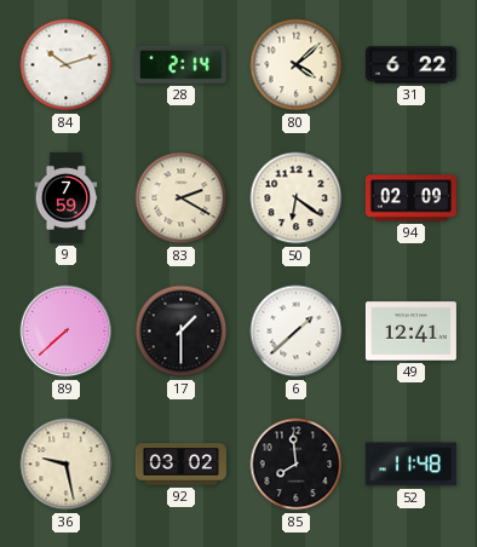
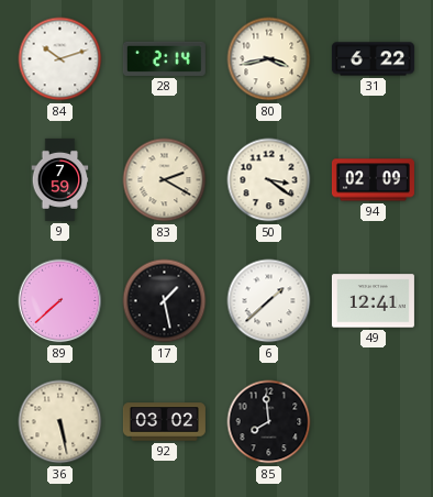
80: 4:08 -> 3:43 (269, 59)
50: 6:21 -> 3:21 (269, 180)
17: 1:30 -> 1:28 (165, 301)
36: 9:28 -> 5:28 (60, 422)
52: 11:48 -> none (410, 465)
